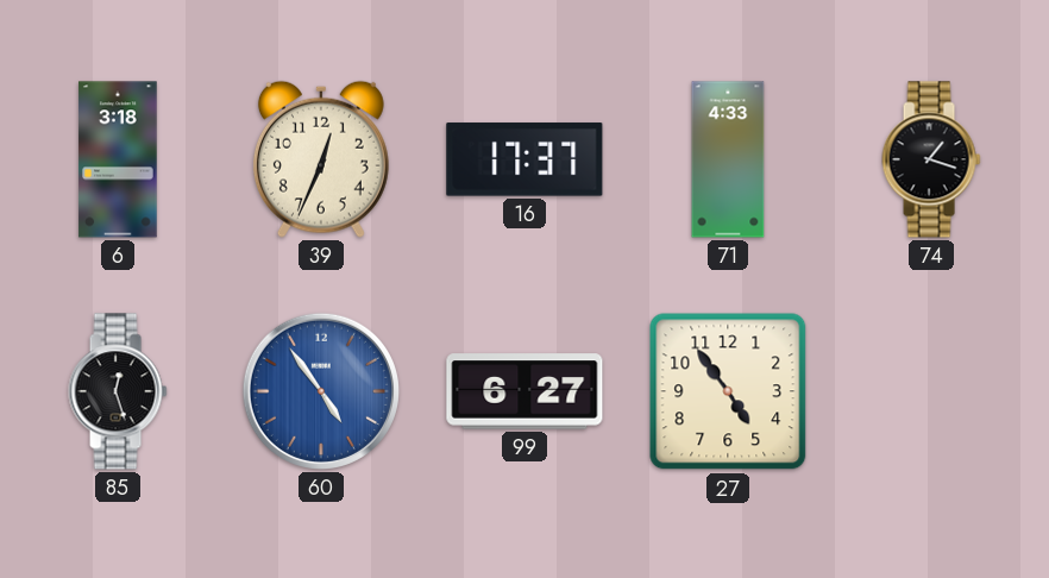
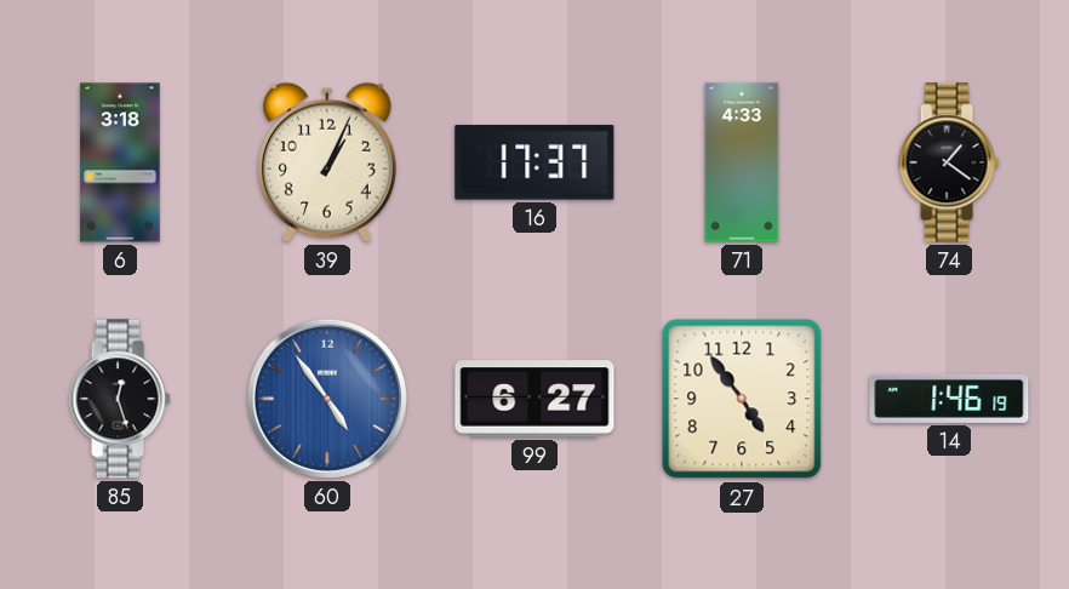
39: 12:34 -> 1:04 (327, 162)
74: 1:18 -> 1:21 (949, 162)
14: none -> 1:46 (949, 399)
